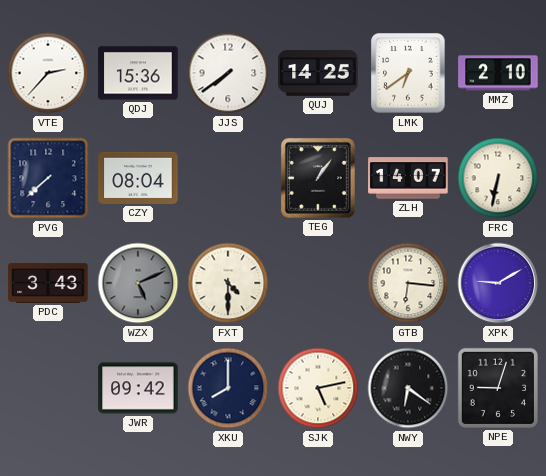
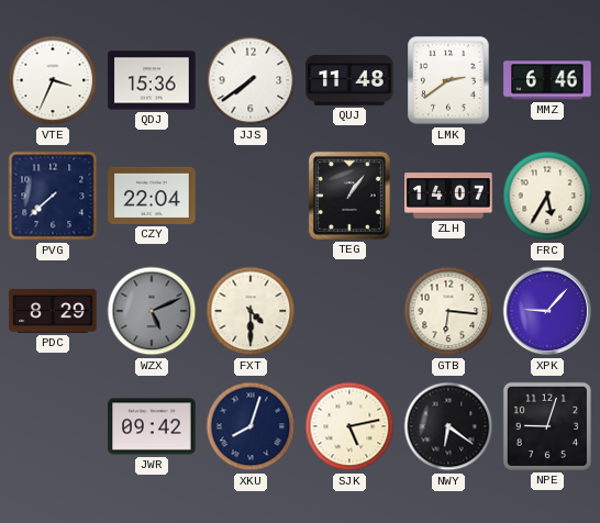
VTE: 2:37 -> 3:34 (53, 80)
QUJ: 14:25 -> 11:48 (349, 80)
LMK: 6:39 -> 2:39 (448, 80)
MMZ: 2:10 -> 6:46 (547, 80)
CZY: 08:04 -> 22:04 (152, 196)
FRC: 6:32 -> 5:35 (547, 196)
PDC: 3:43 -> 8:29 (53, 311)
XPK: 9:10 -> 9:07 (547, 311)
XKU: 8:00 -> 8:03 (251, 426)
